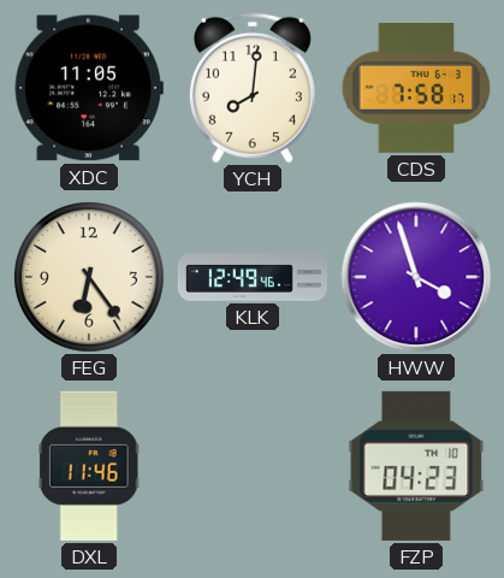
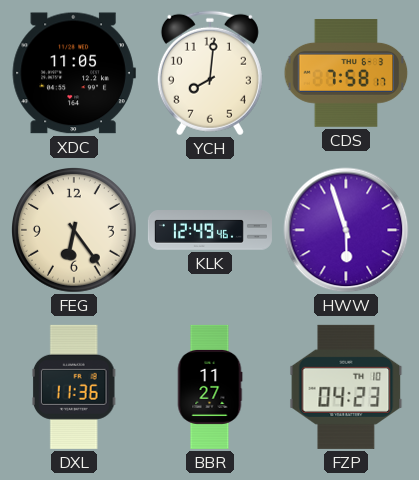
HWW: 3:57 -> 5:57 (346, 230)
DXL: 11:46 -> 11:36 (75, 387)
BBR: none -> 11:27 (210, 387)
